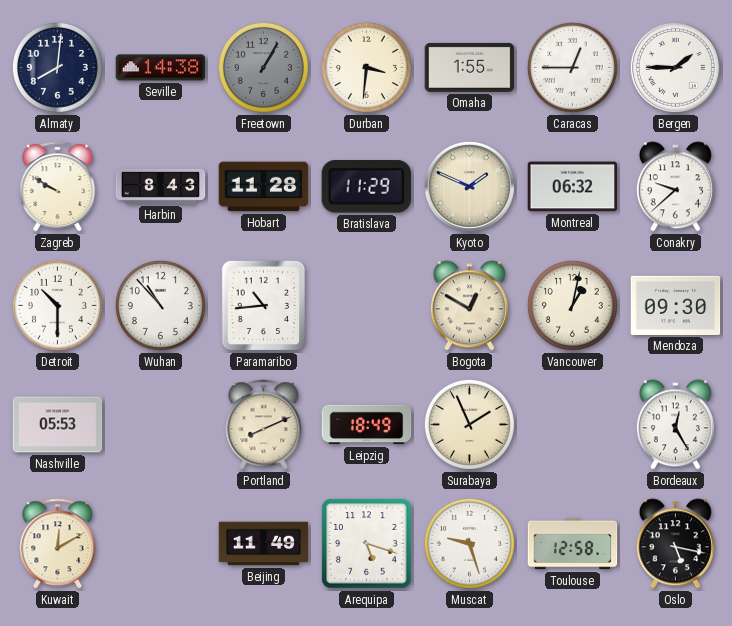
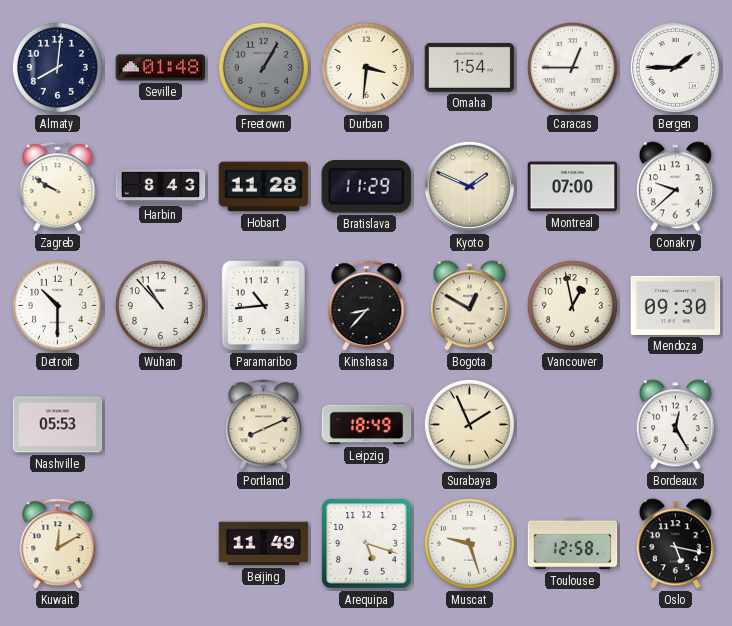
Seville: 14:38 -> 01:48 (161, 68)
Omaha: 1:55 -> 1:54 (470, 67)
Montreal: 06:32 -> 07:00 (573, 187)
Kinshasa: none -> 8:37 (367, 306)
Vancouver: 1:02 -> 12:58 (572, 305)
